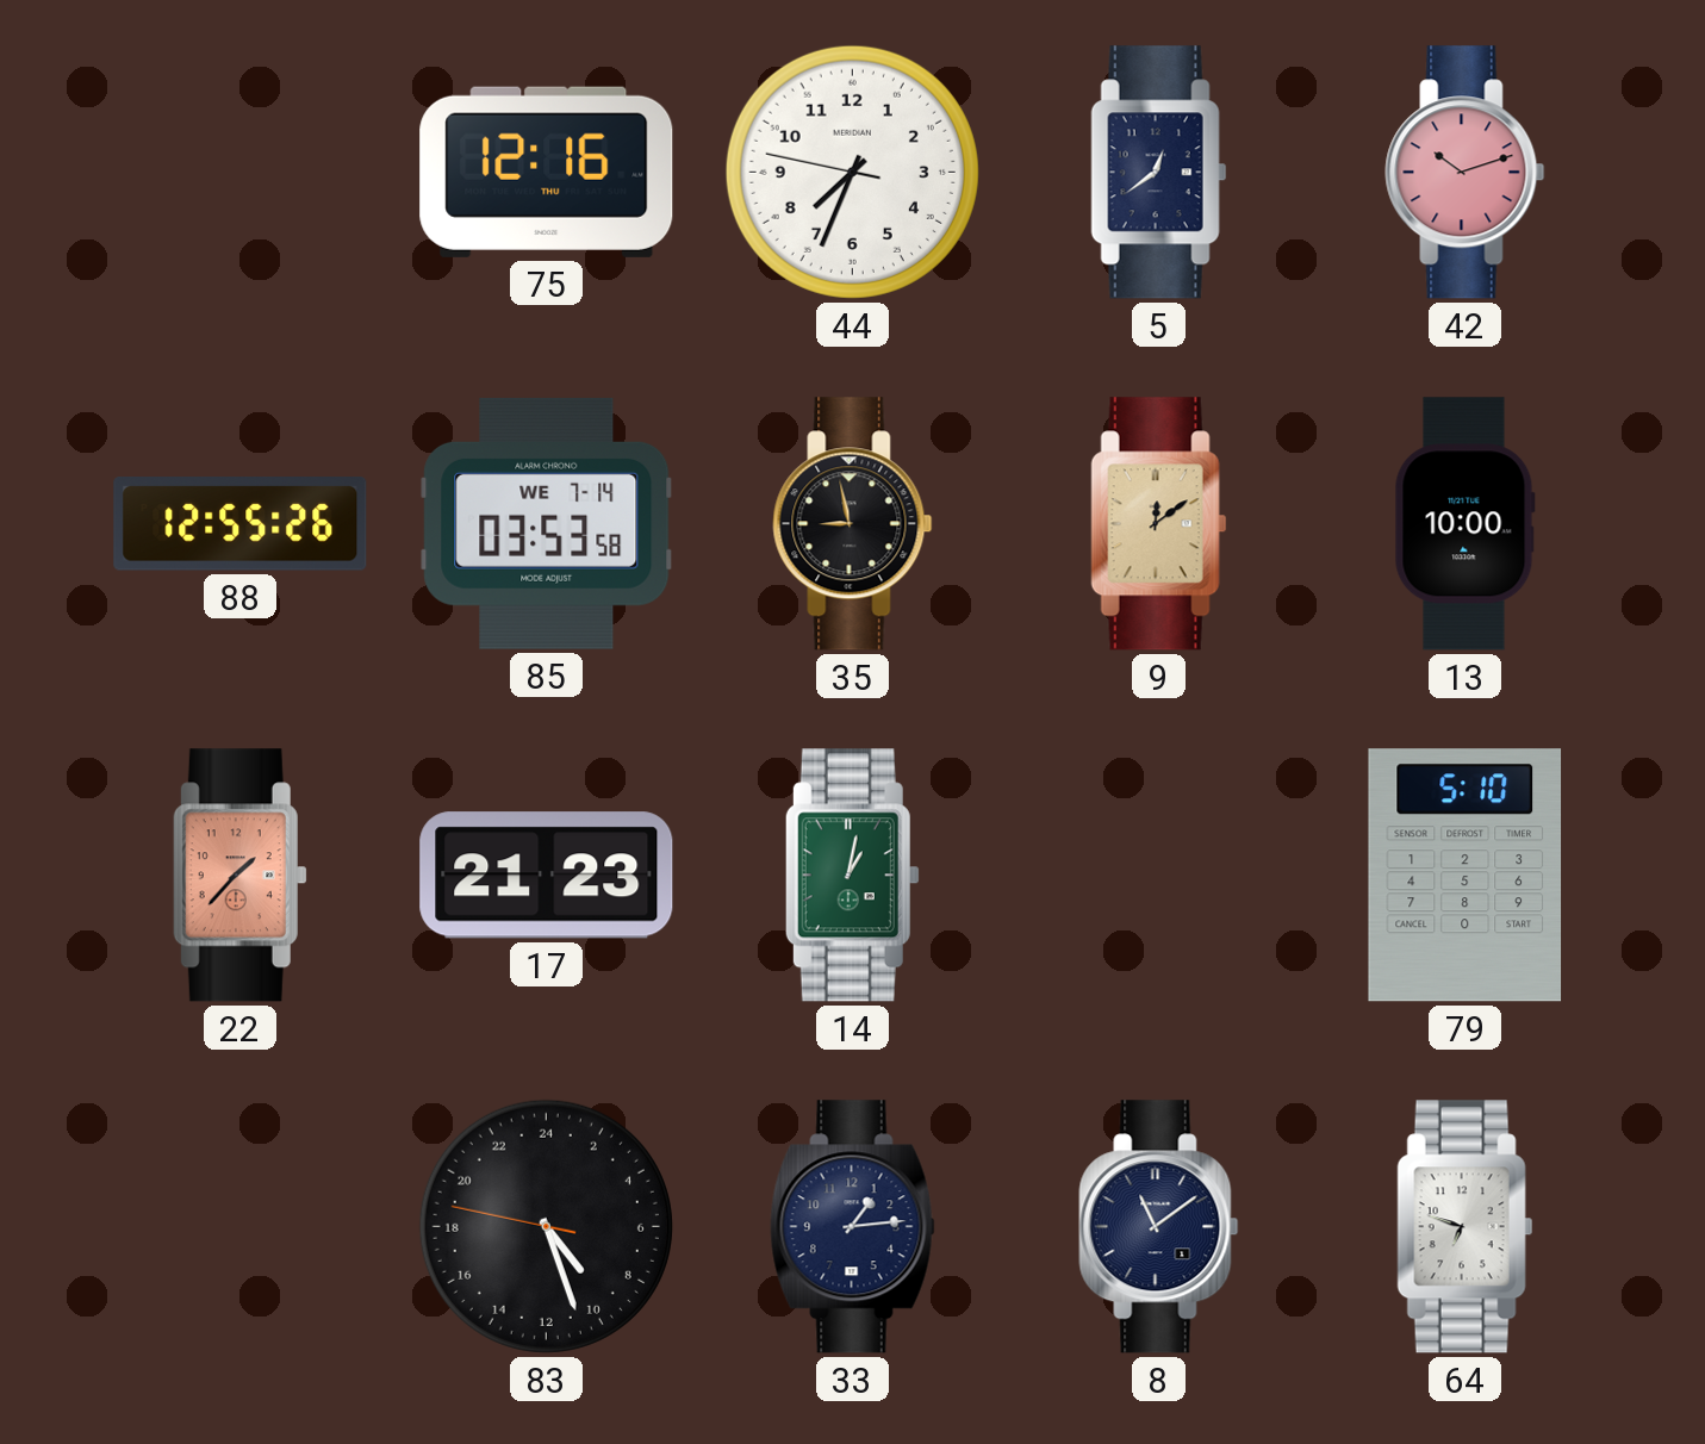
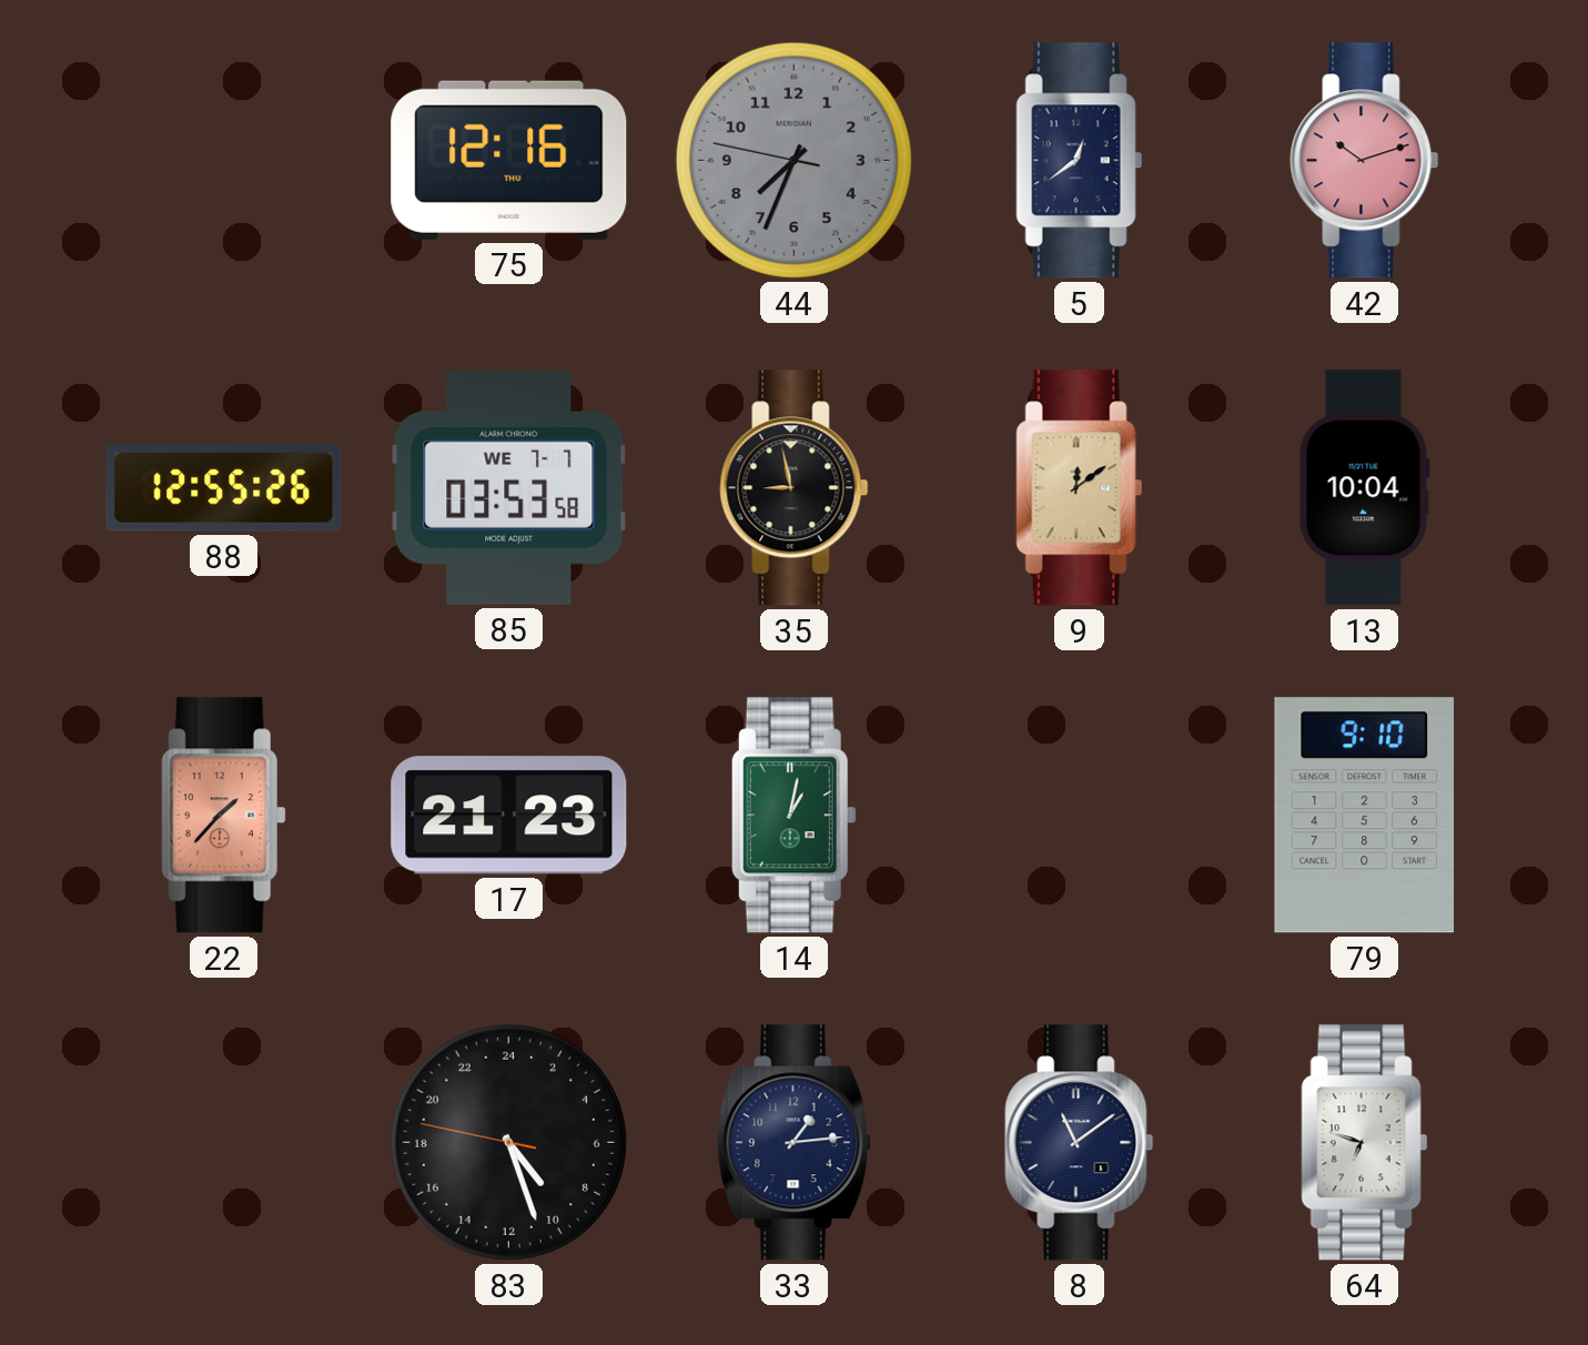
44 dial: white -> grey (793, 160)
85 date: WE 7-14 -> WE 7-7 (509, 487)
13: 10:00 -> 10:04 (1364, 488)
79: 5:10 -> 9:10 (1365, 816)
